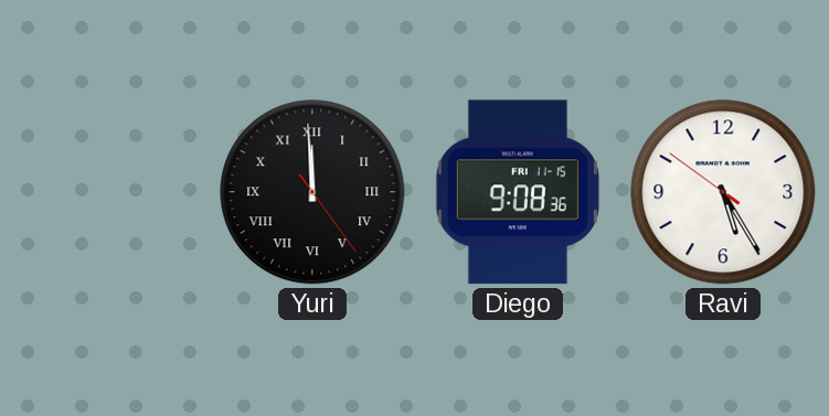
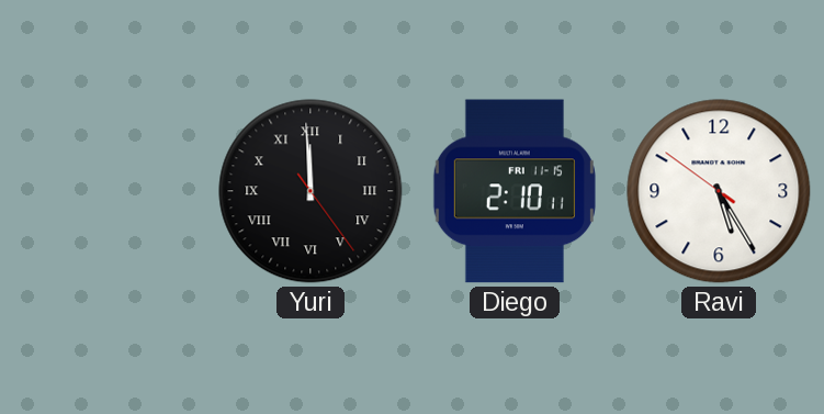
Diego: 9:08 -> 2:10 (515, 191)
